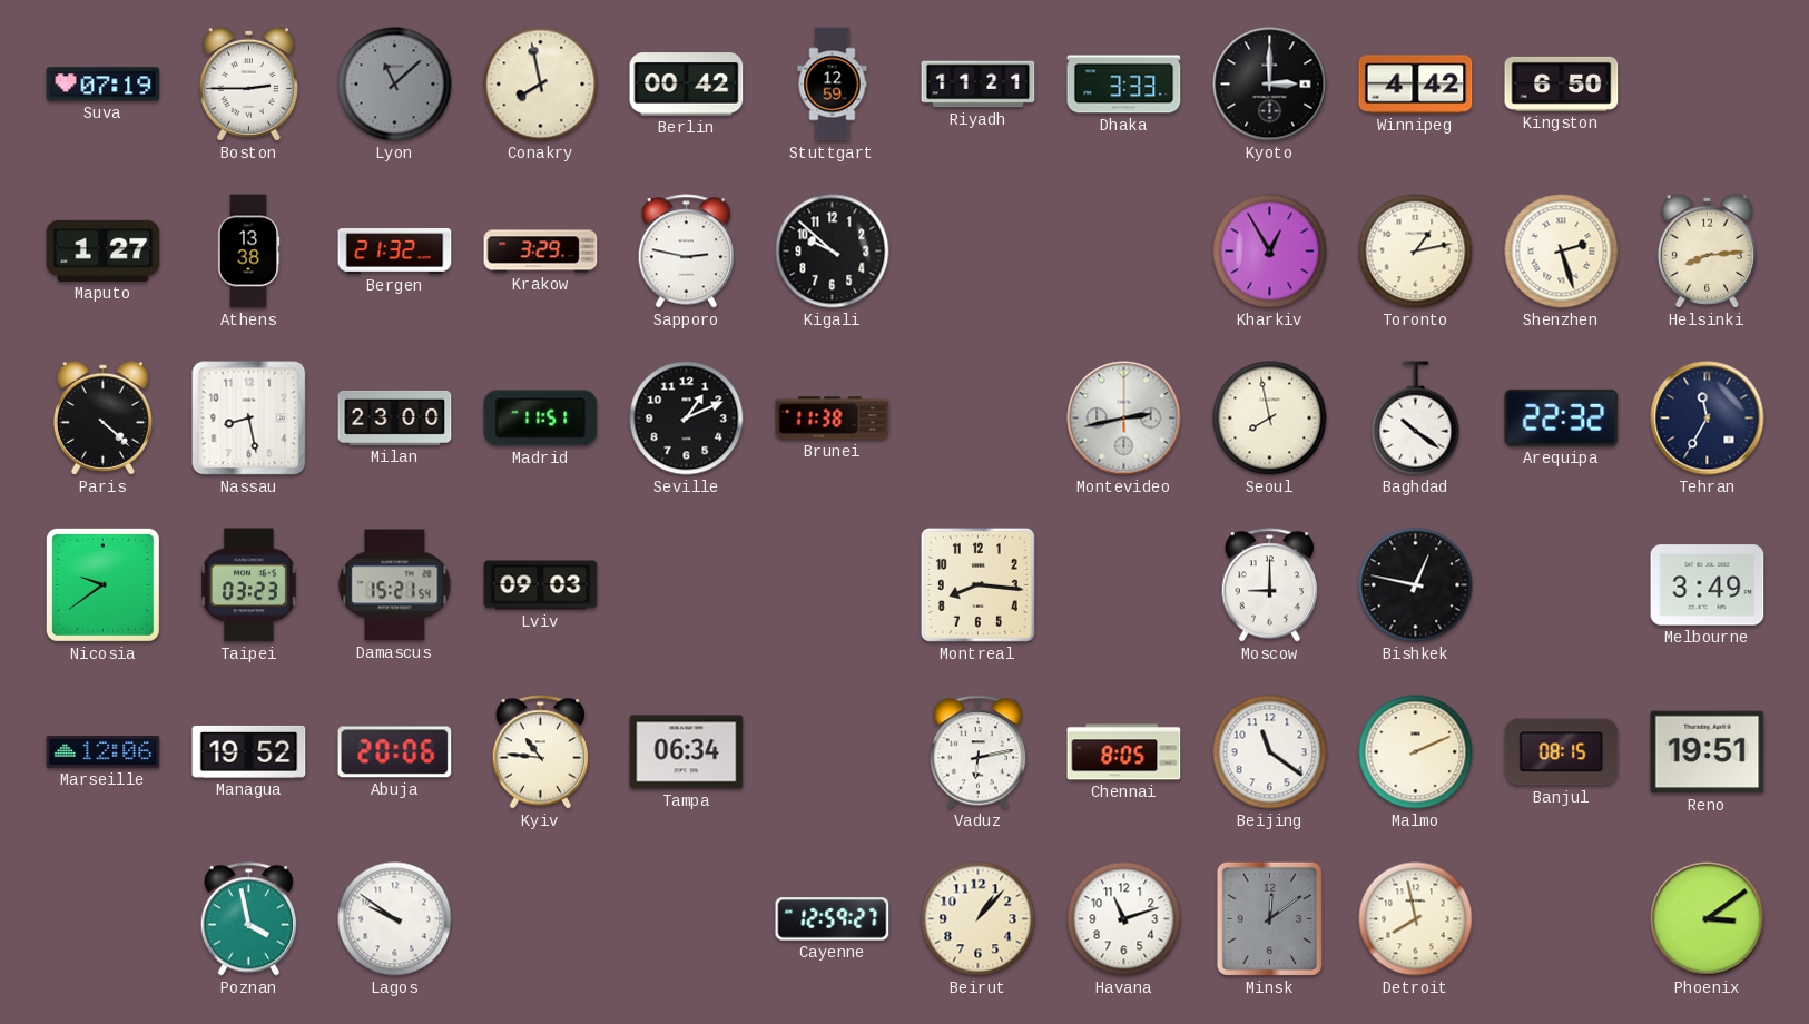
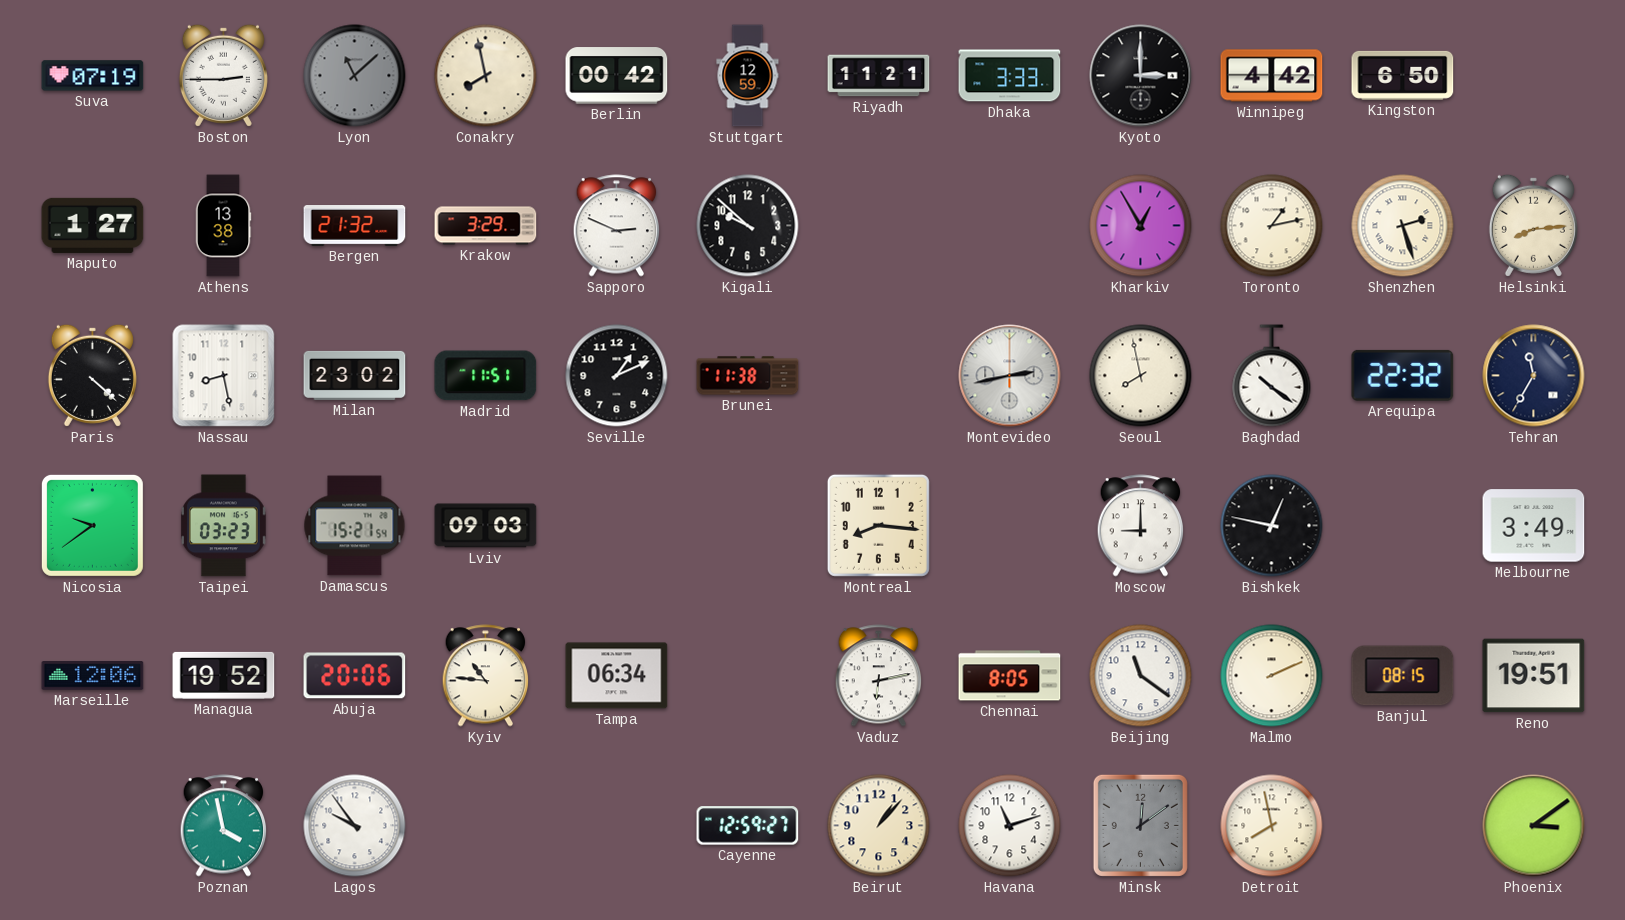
Sapporo: 2:47 -> 2:49 (617, 226)
Milan: 23:00 -> 23:02 (355, 375)
Lagos: 9:51 -> 9:54 (355, 826)
